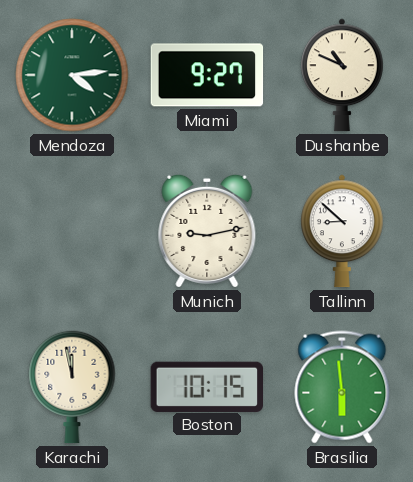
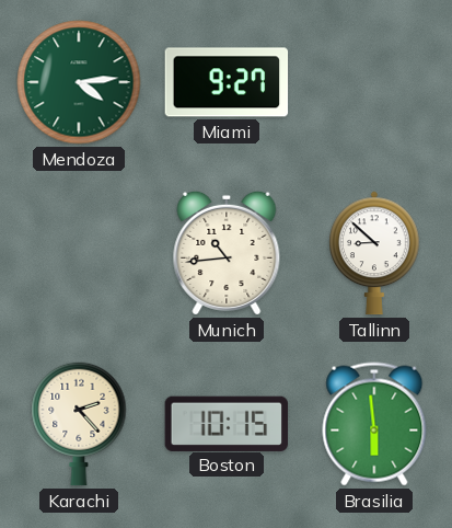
Dushanbe: 10:49 -> none (343, 75)
Munich: 9:13 -> 10:44 (227, 253)
Karachi: 11:58 -> 2:23 (79, 424)
